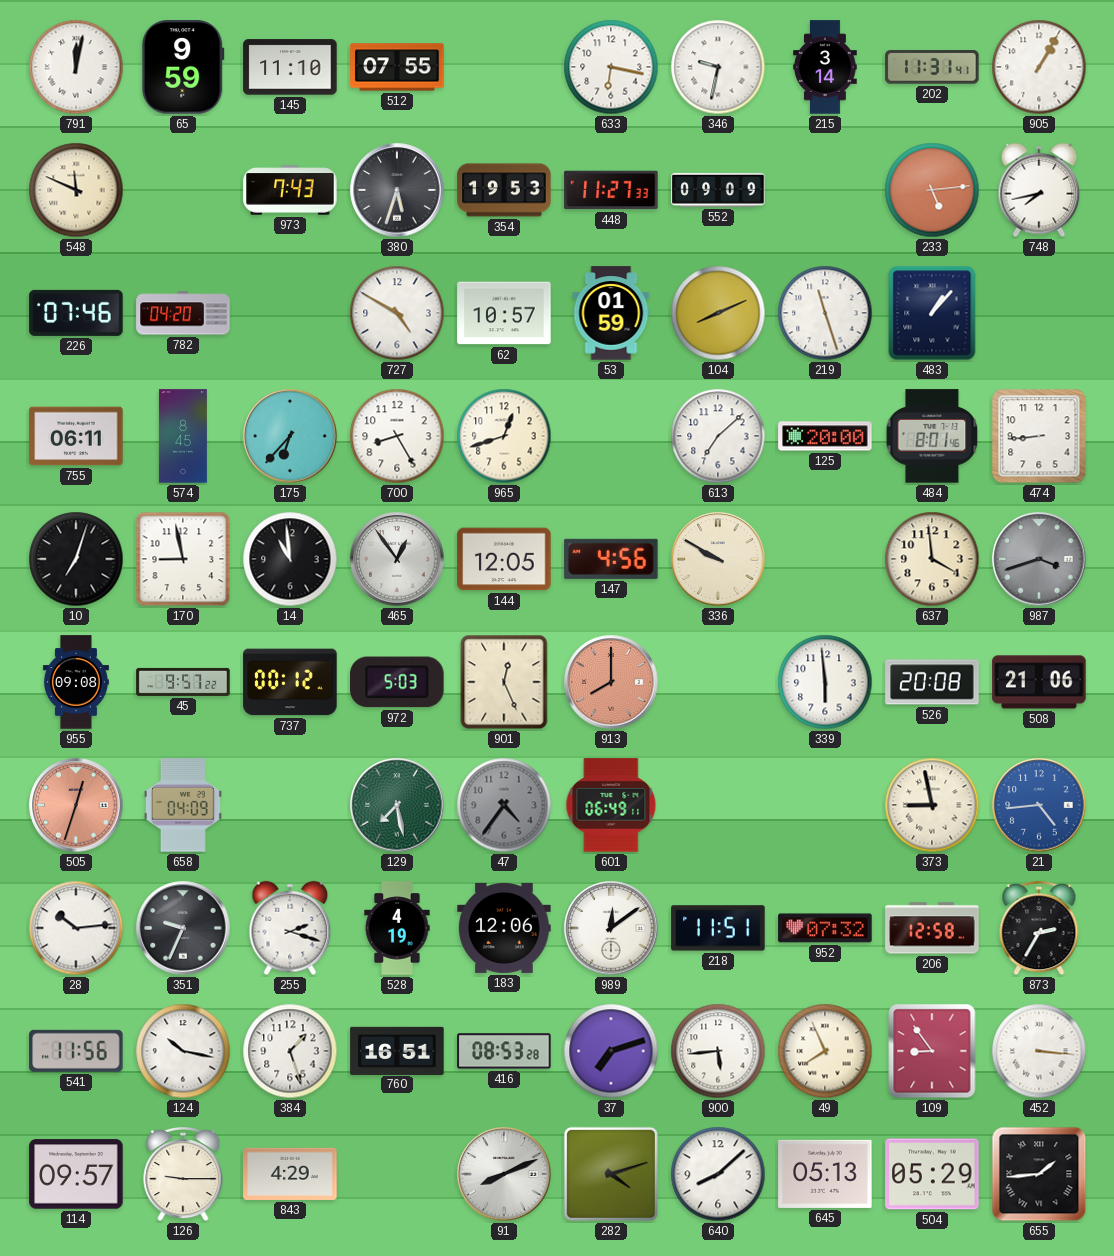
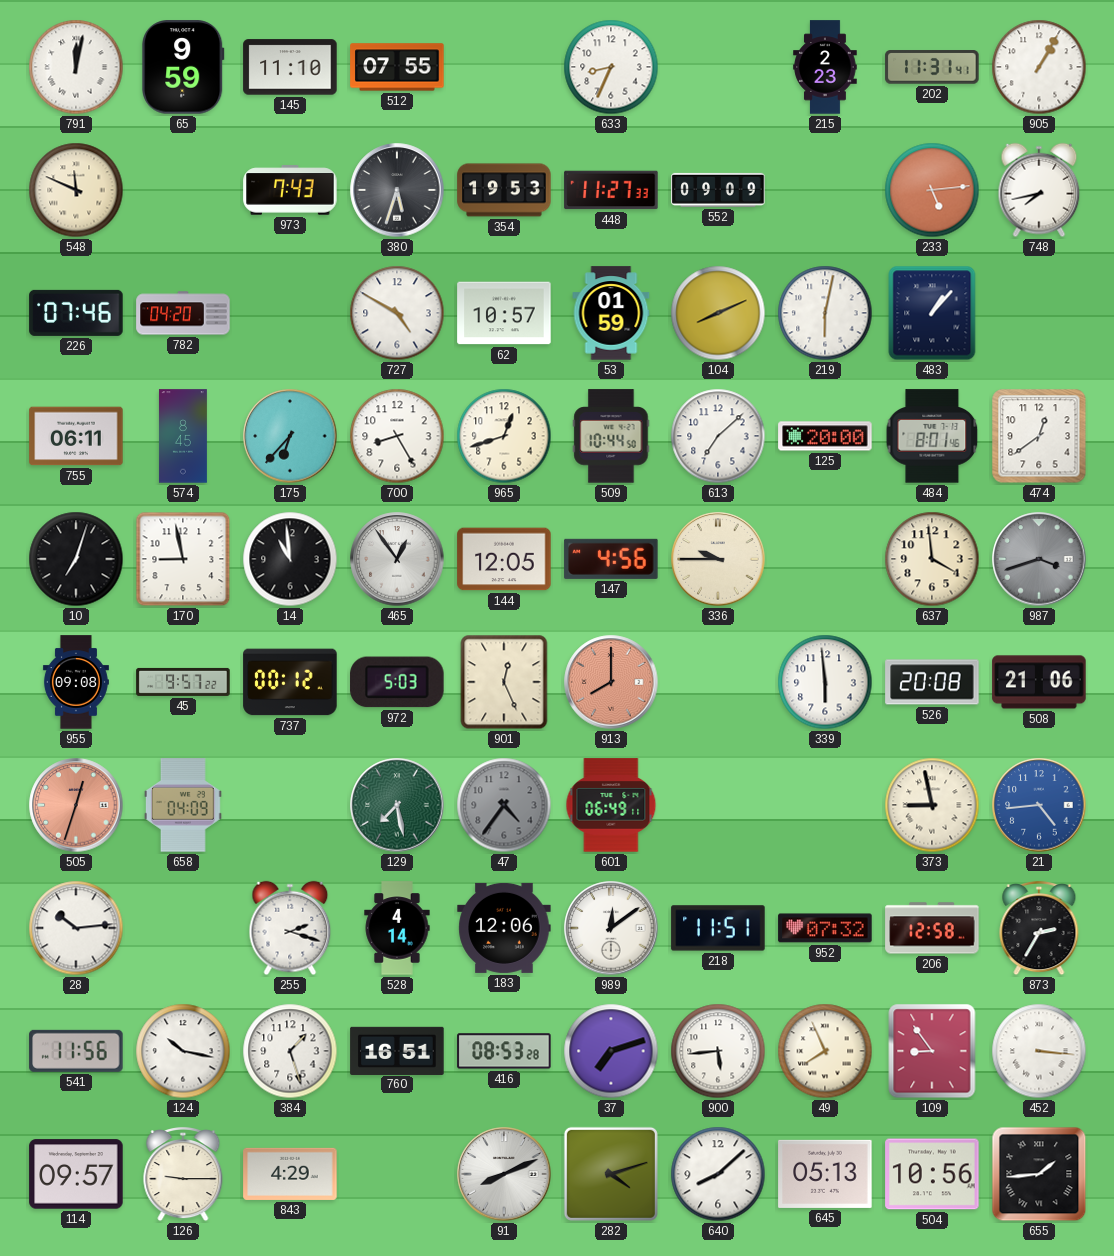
633: 6:17 -> 8:34 (611, 67)
346: 9:32 -> none (718, 67)
215: 3:14 -> 2:23 (825, 67)
219: 11:27 -> 6:02 (825, 313)
509: none -> 10:44 (611, 436)
474: 8:44 -> 12:39 (1039, 436)
336: 9:50 -> 9:45 (718, 559)
351: 9:34 -> none (183, 928)
528: 4:19 -> 4:14 (397, 928)
504: 05:29 -> 10:56 (932, 1174)
